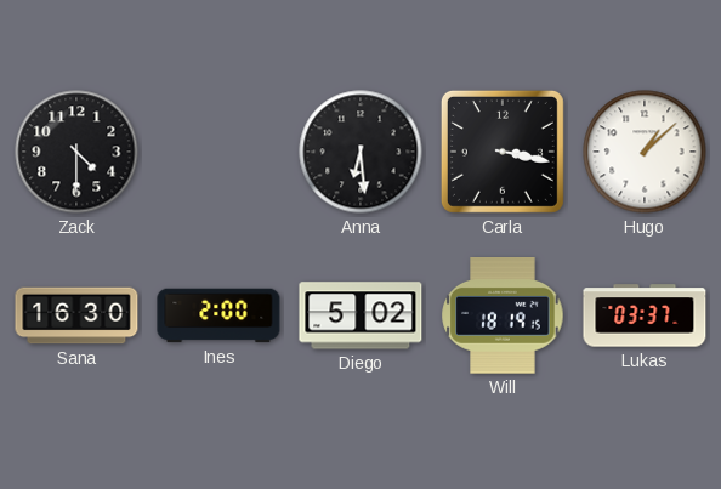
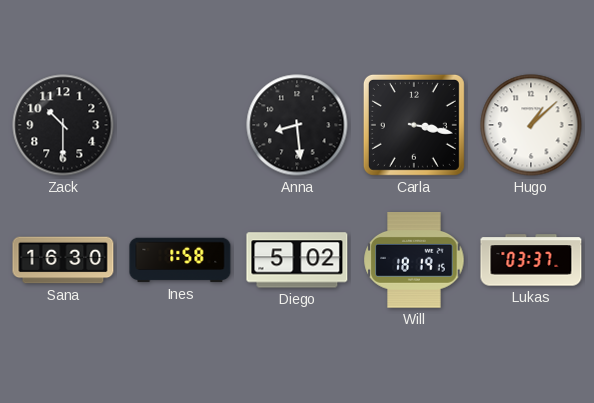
Zack: 4:30 -> 10:30 (63, 125)
Anna: 6:29 -> 8:29 (297, 125)
Ines: 2:00 -> 1:58 (180, 260)
